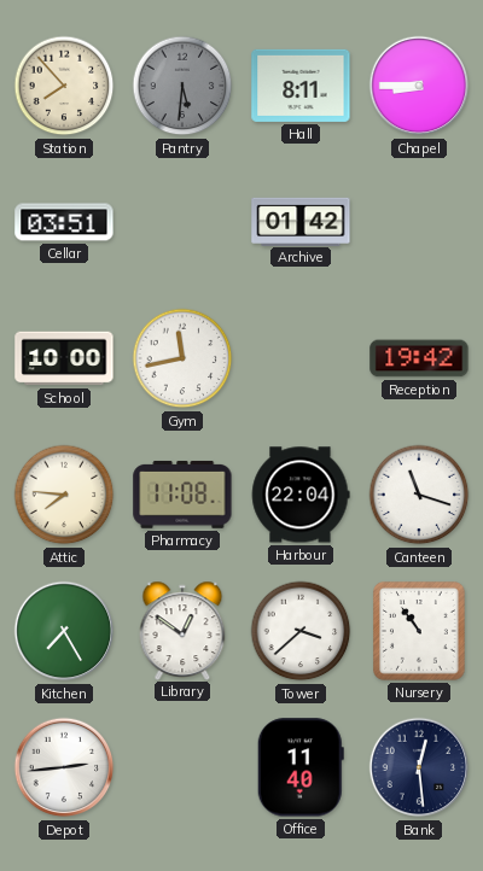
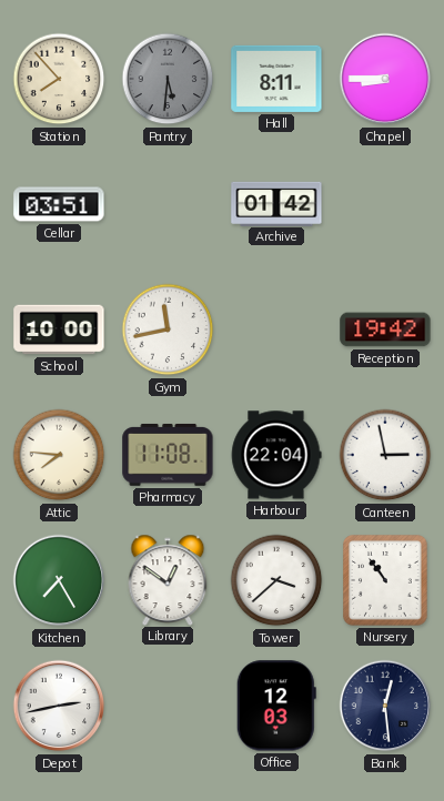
Canteen: 11:18 -> 2:58 (385, 455)
Depot: 2:44 -> 2:43 (59, 706)
Office: 11:40 -> 12:03 (276, 706)
